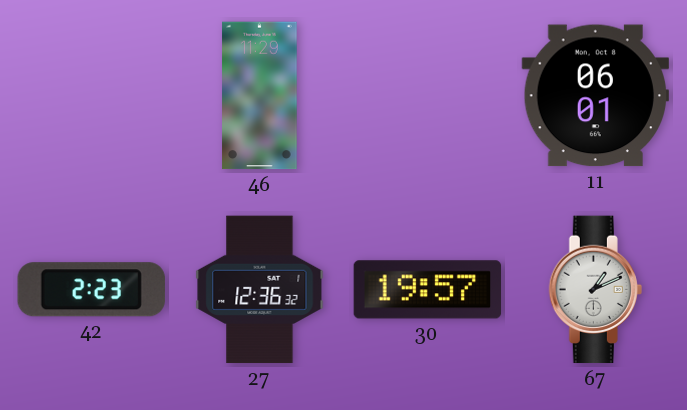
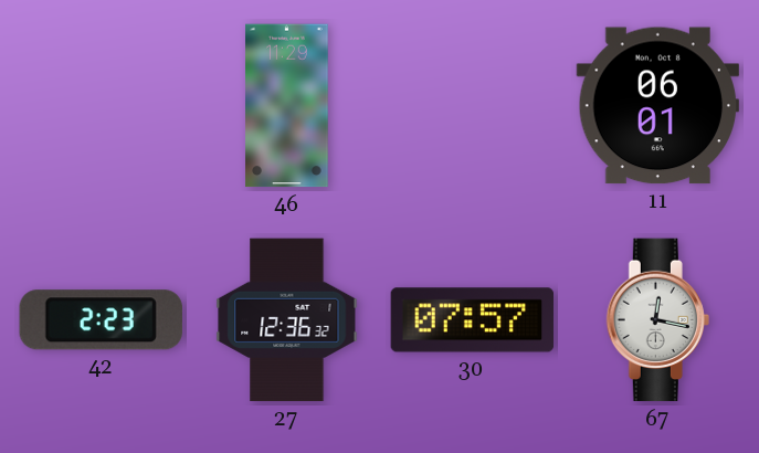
30: 19:57 -> 07:57 (473, 320)
67: 1:11 -> 12:17 (657, 320)
